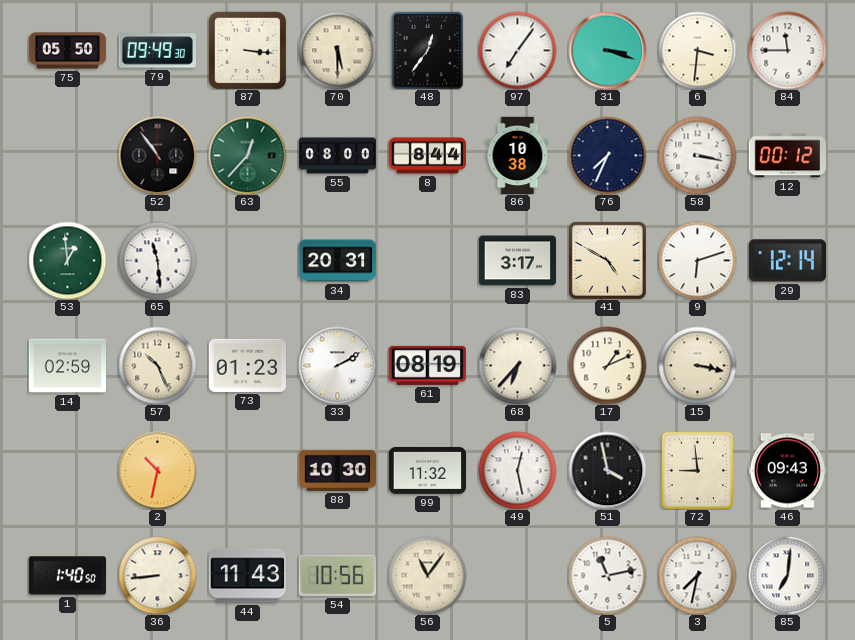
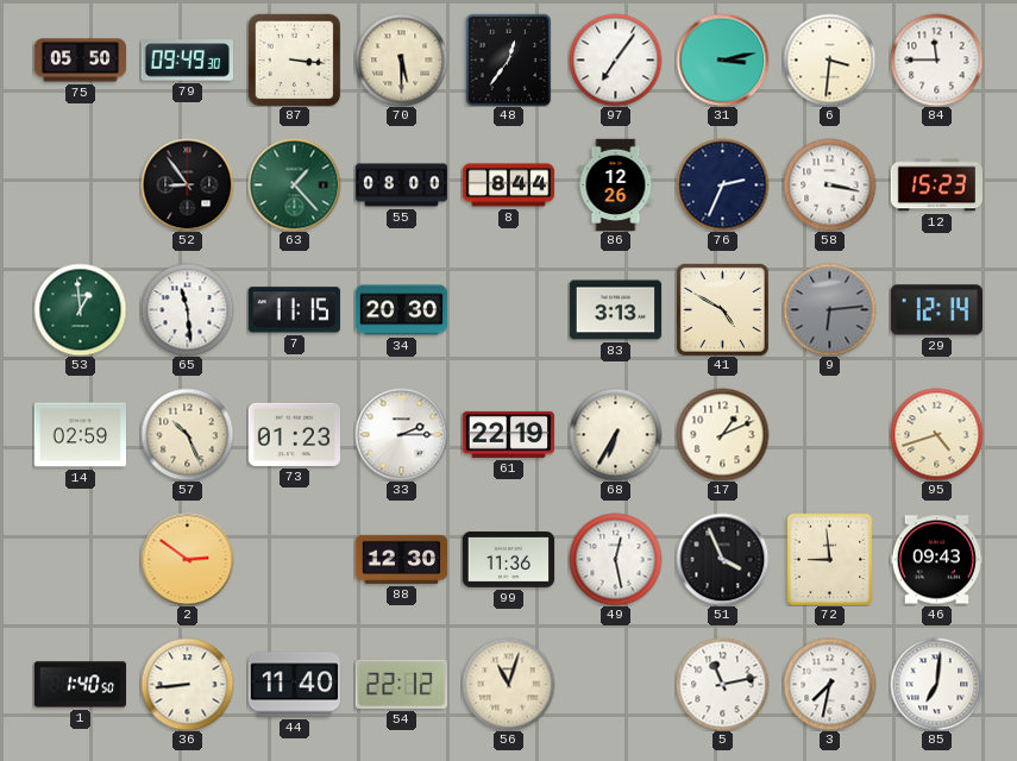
31: 3:18 -> 3:13 (722, 59)
52: 10:54 -> 8:54 (187, 184)
63: 12:37 -> 1:23 (294, 184)
86: 10:38 -> 12:26 (616, 184)
76: 7:34 -> 2:34 (722, 184)
12: 00:12 -> 15:23 (936, 185)
7: none -> 11:15 (294, 310)
34: 20:31 -> 20:30 (401, 310)
83: 3:17 -> 3:13 (615, 310)
9: 6:12 -> 6:14 (829, 309)
9 dial: white -> grey (829, 309)
33: 2:10 -> 2:15 (401, 434)
61: 08:19 -> 22:19 (508, 434)
68: 6:37 -> 6:35 (615, 434)
15: 3:17 -> none (697, 365)
95: none -> 4:42 (936, 434)
2: 10:32 -> 2:51 (187, 559)
88: 10:30 -> 12:30 (401, 559)
99: 11:32 -> 11:36 (508, 559)
51: 3:58 -> 3:56 (722, 559)
44: 11:43 -> 11:40 (294, 685)
54: 10:56 -> 22:12 (401, 684)
56: 11:06 -> 11:03 (508, 684)
